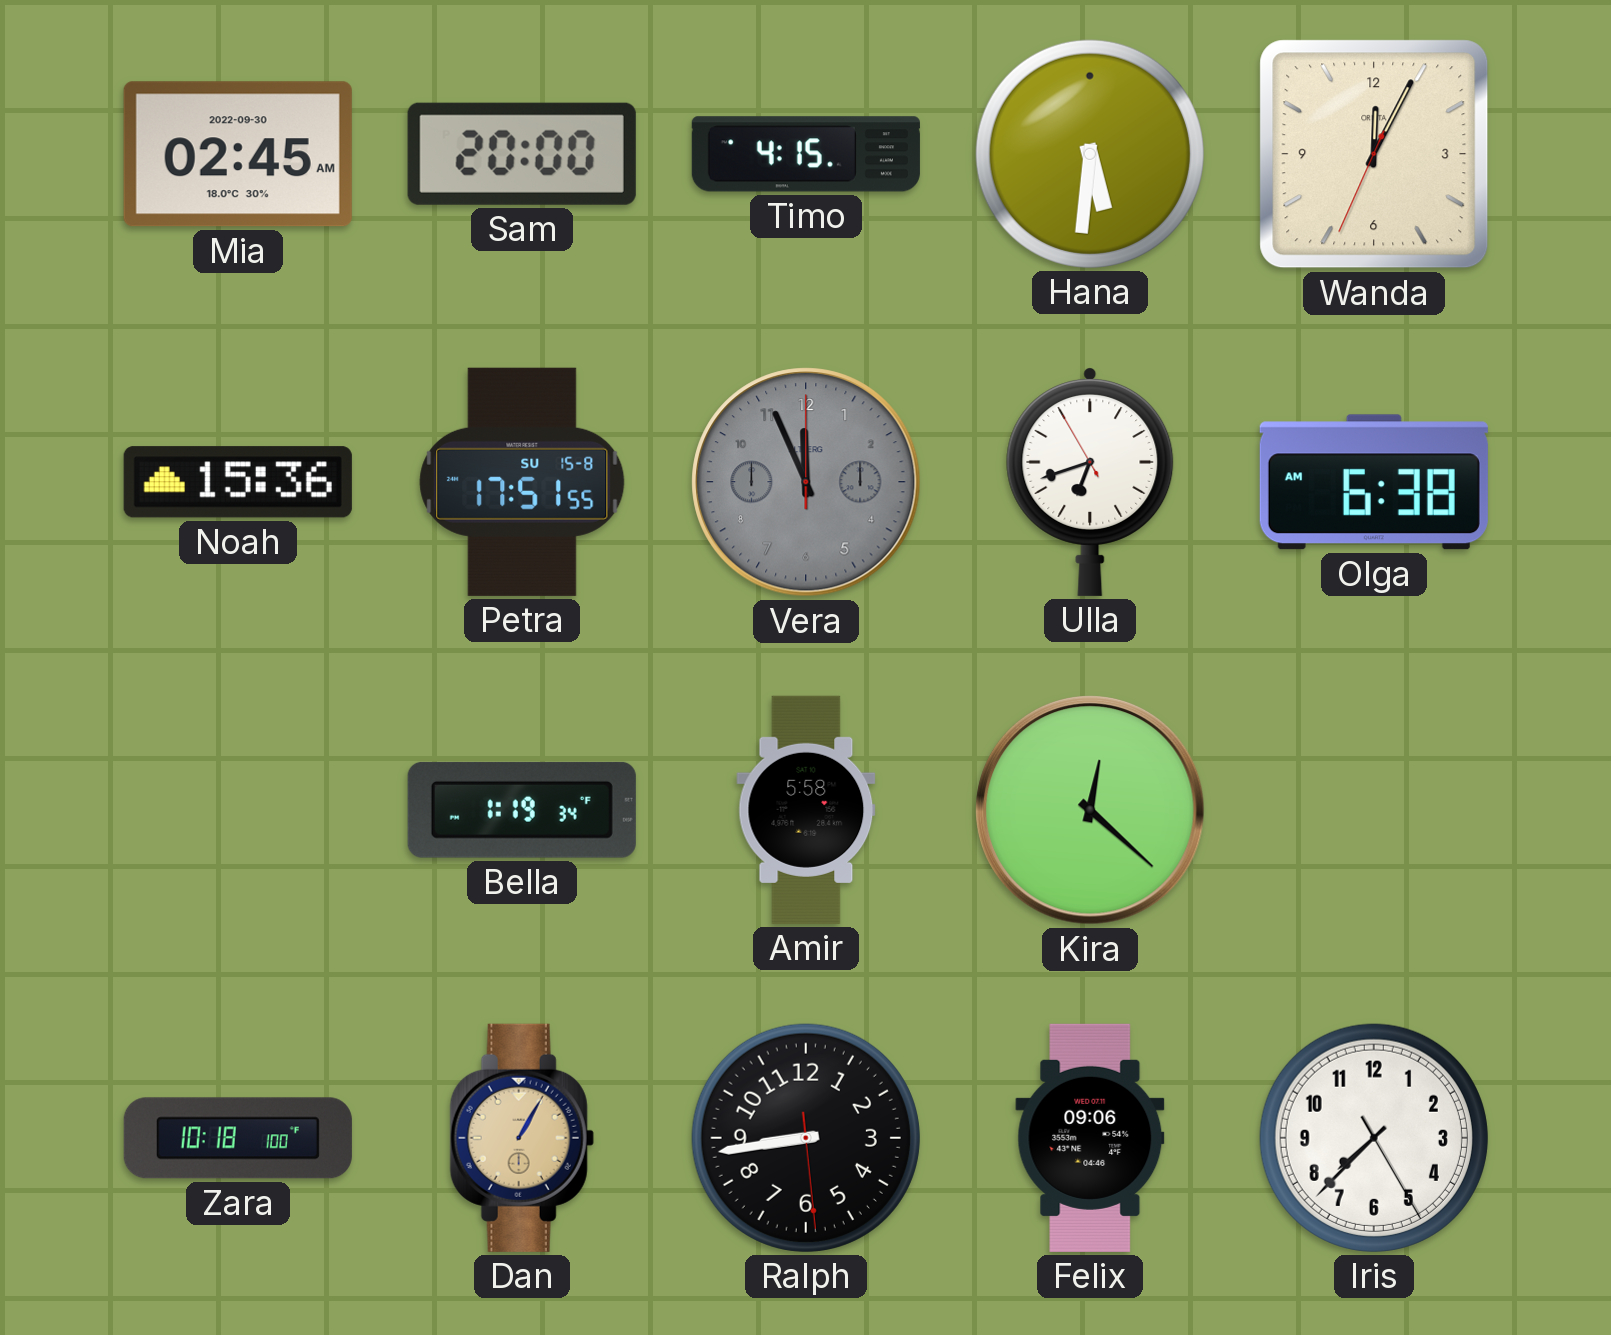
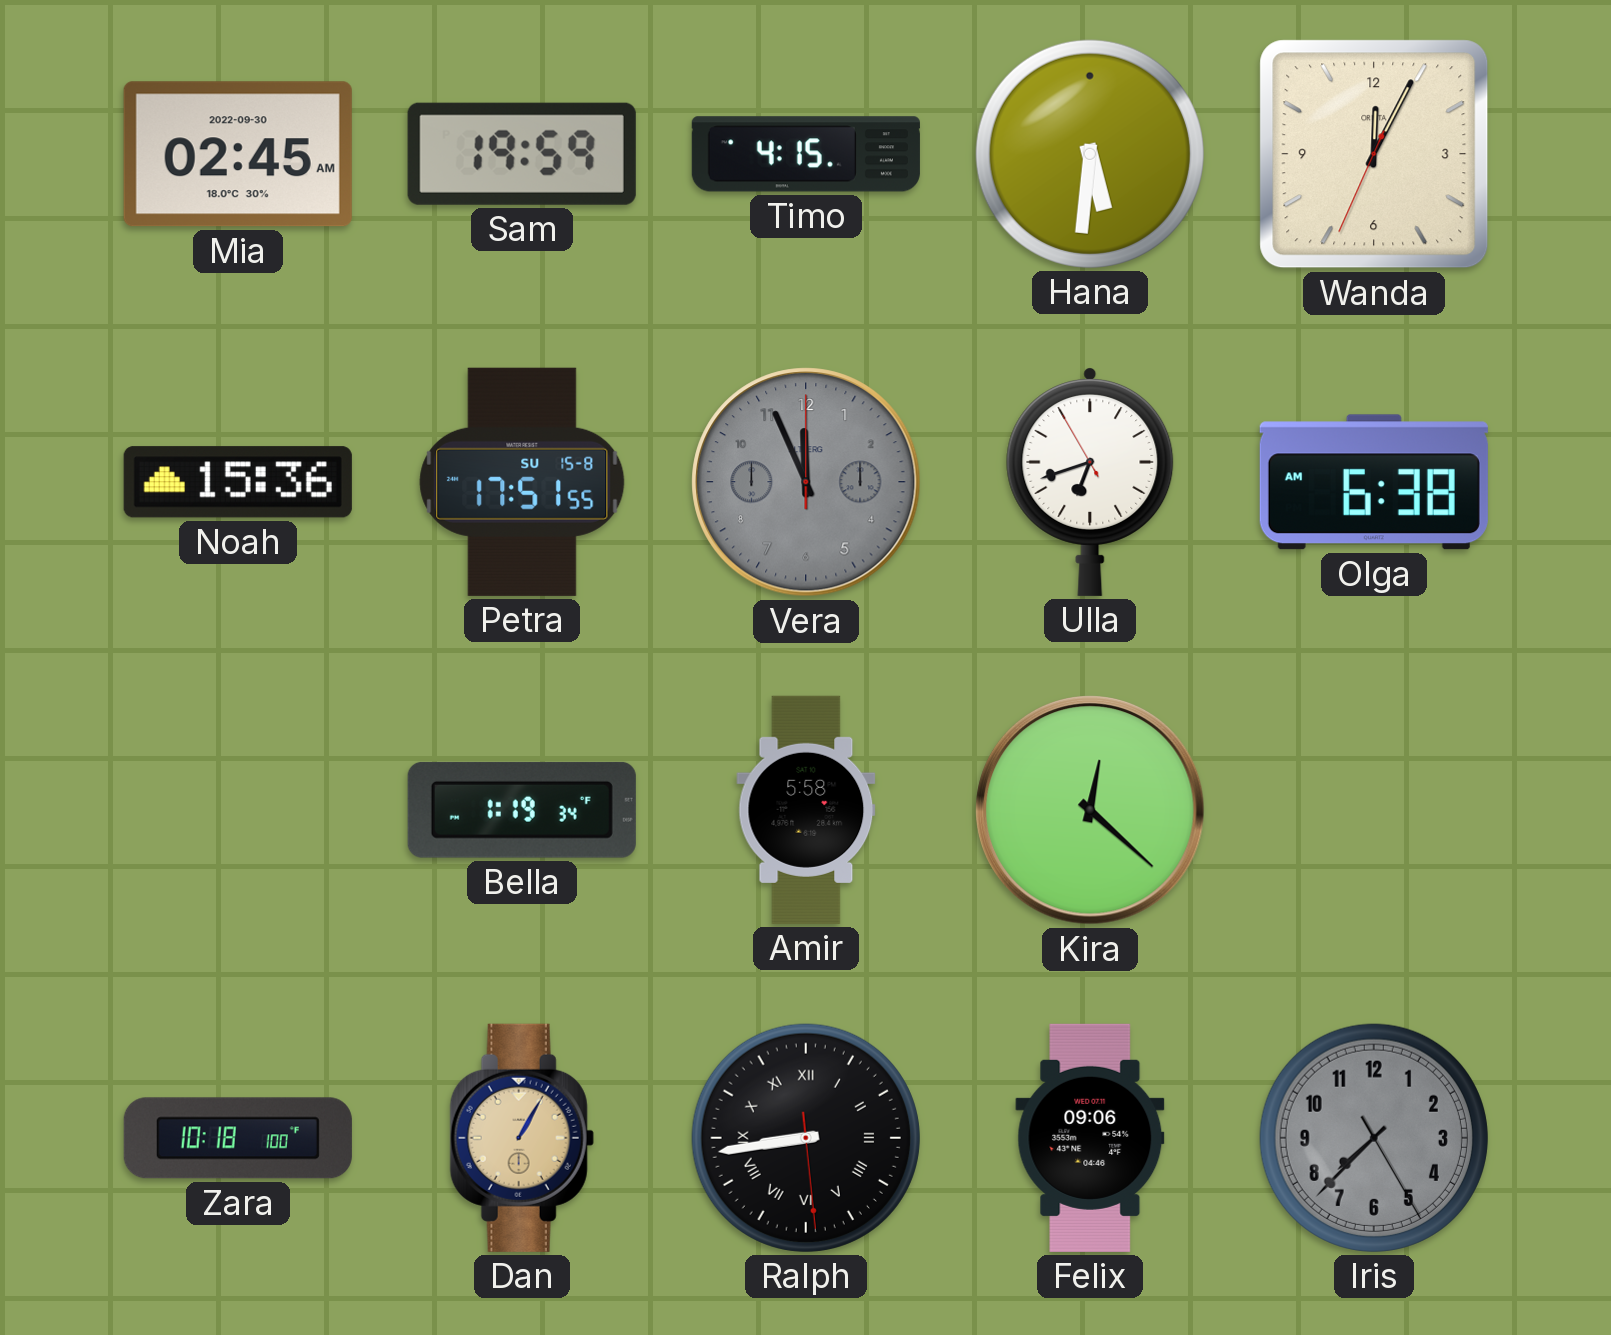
Sam: 20:00 -> 19:59 (522, 154)
Ralph numerals: Arabic -> Roman (806, 1138)
Iris dial: white -> grey (1374, 1138)
